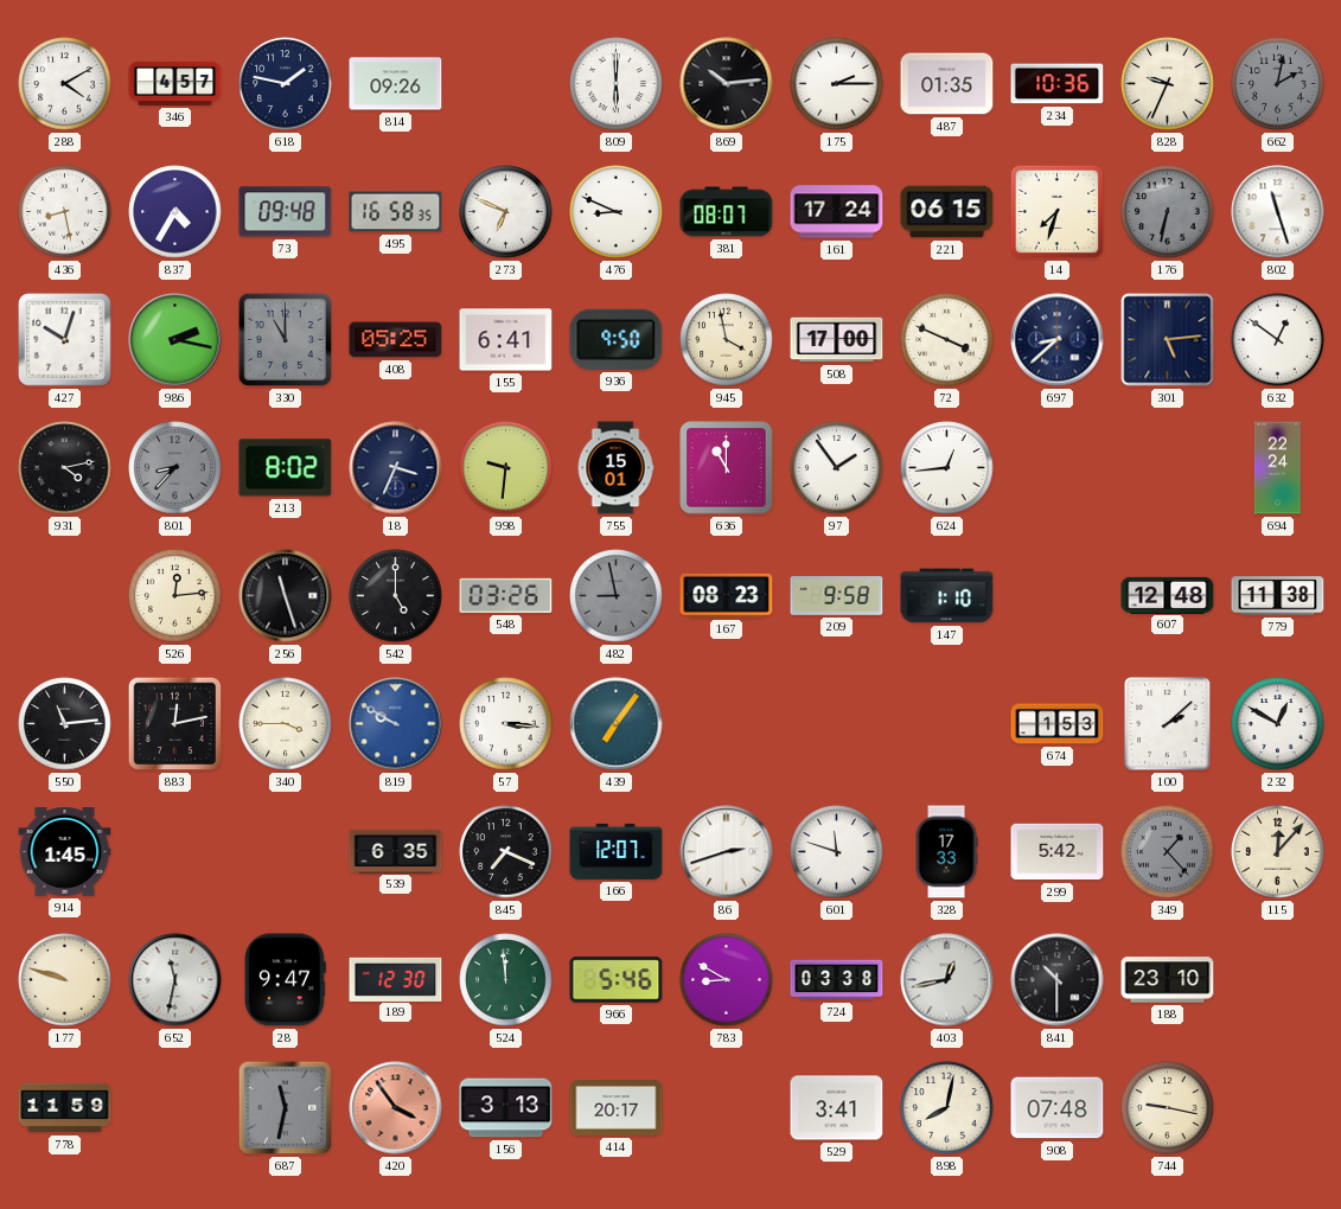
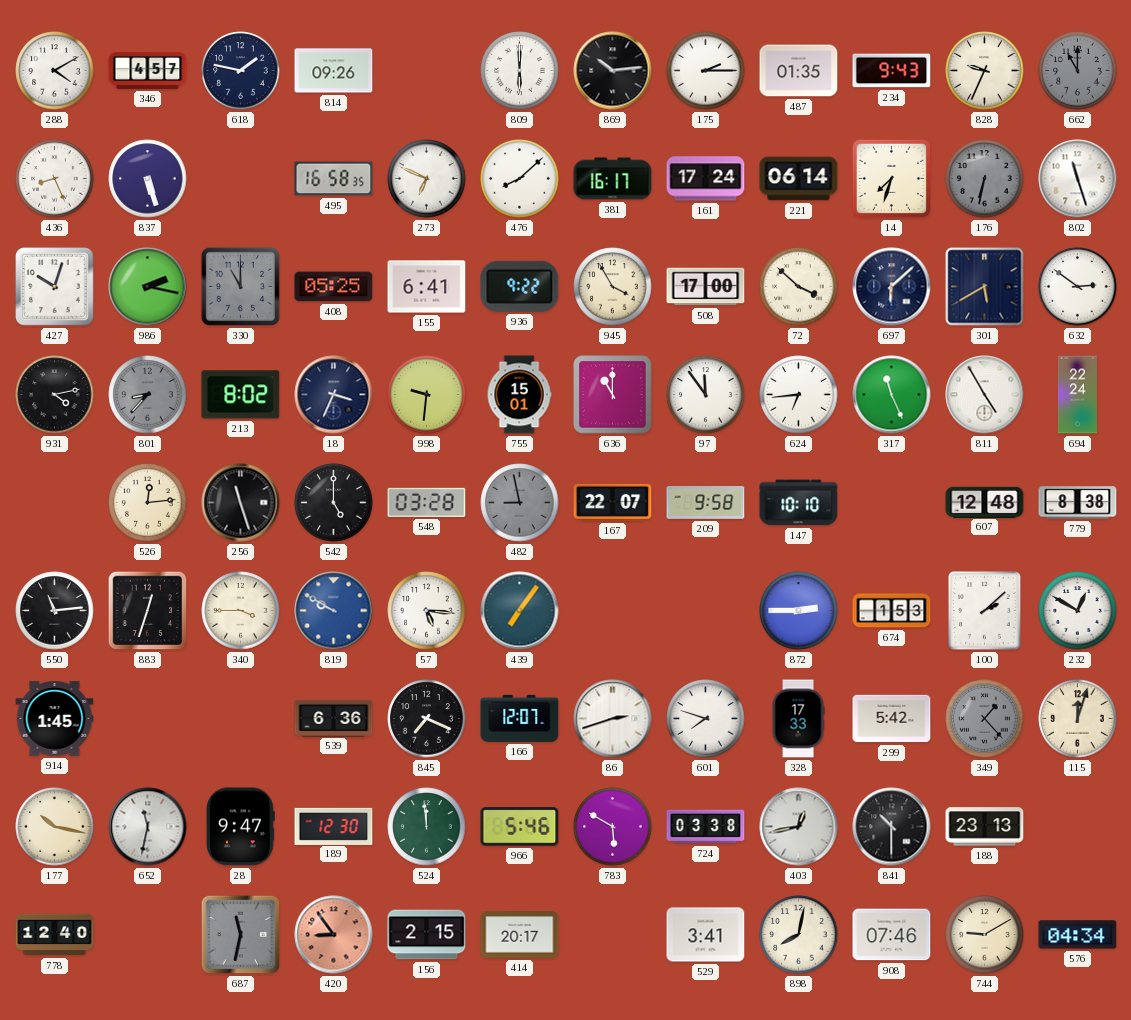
234: 10:36 -> 9:43 (892, 71)
662: 2:02 -> 11:00 (1078, 71)
436: 8:28 -> 8:26 (55, 179)
837: 4:35 -> 5:27 (148, 179)
73: 09:48 -> none (286, 212)
476: 8:49 -> 8:08 (520, 179)
381: 08:07 -> 16:17 (613, 179)
221: 06:15 -> 06:14 (799, 179)
936: 9:50 -> 9:22 (520, 286)
945: 3:58 -> 3:55 (613, 287)
72: 3:49 -> 3:52 (799, 287)
697: 8:38 -> 6:08 (892, 287)
301: 5:14 -> 5:40 (985, 287)
632: 12:51 -> 2:51 (1078, 287)
97: 1:54 -> 11:54 (706, 395)
624: 12:44 -> 6:44 (799, 395)
317: none -> 11:26 (892, 395)
811: none -> 4:55 (985, 395)
548: 03:26 -> 03:28 (427, 502)
167: 08:23 -> 22:07 (613, 502)
147: 1:10 -> 10:10 (799, 503)
779: 11:38 -> 8:38 (1078, 503)
883: 12:13 -> 12:33 (148, 611)
57: 3:16 -> 5:16 (427, 611)
872: none -> 2:45 (799, 611)
539: 6:35 -> 6:36 (334, 718)
601: 11:48 -> 7:48 (706, 719)
115: 12:07 -> 12:03 (1078, 719)
177: 9:48 -> 10:17 (55, 827)
783: 8:50 -> 5:50 (613, 827)
188: 23:10 -> 23:13 (985, 827)
778: 11:59 -> 12:40 (55, 935)
420: 3:54 -> 8:54 (334, 935)
156: 3:13 -> 2:15 (427, 935)
908: 07:48 -> 07:46 (892, 935)
744: 9:17 -> 9:10 (985, 935)
576: none -> 04:34 (1078, 935)
